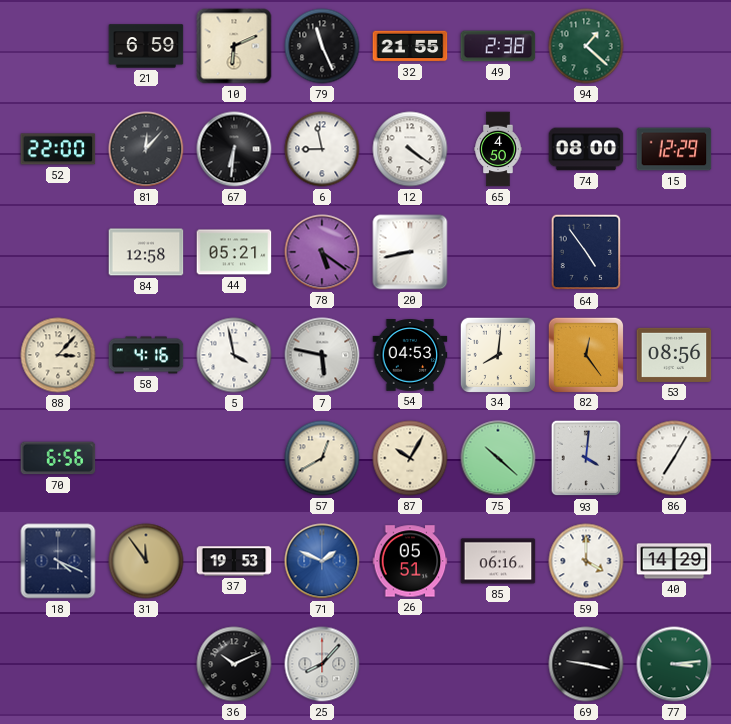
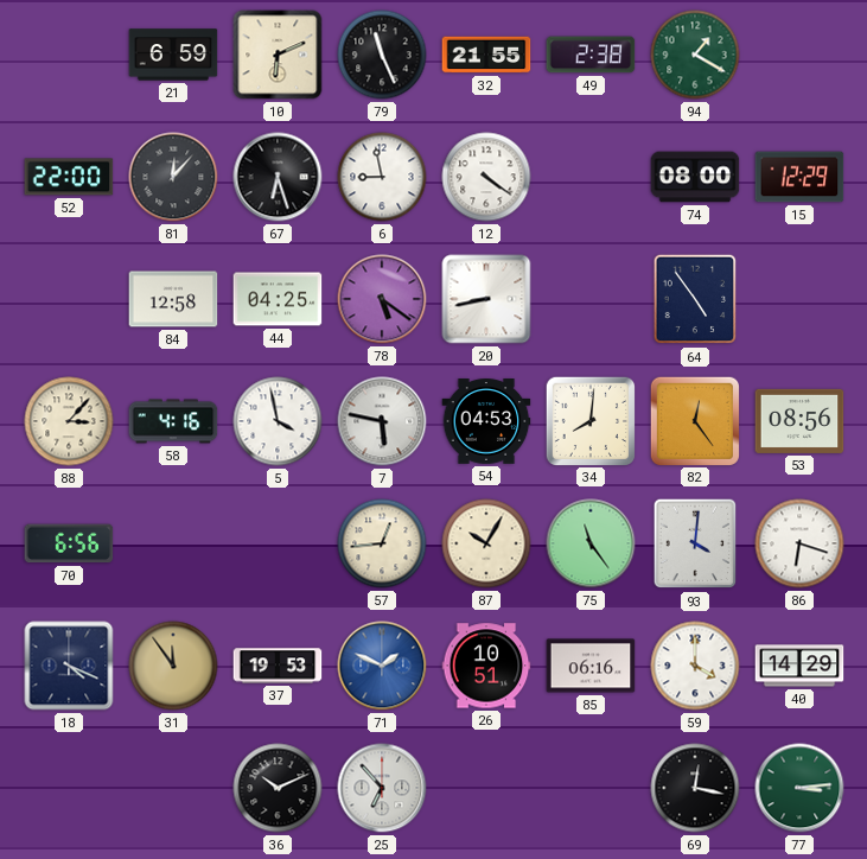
94: 1:22 -> 1:20 (695, 55)
67: 6:31 -> 6:27 (278, 177)
65: 4:50 -> none (498, 149)
44: 05:21 -> 04:25 (278, 299)
57: 12:40 -> 12:44 (382, 543)
75: 10:22 -> 11:24 (591, 543)
86: 7:05 -> 6:18 (799, 543)
26: 05:51 -> 10:51 (486, 666)
25: 8:07 -> 6:53 (382, 788)
69: 9:17 -> 12:17 (695, 788)
